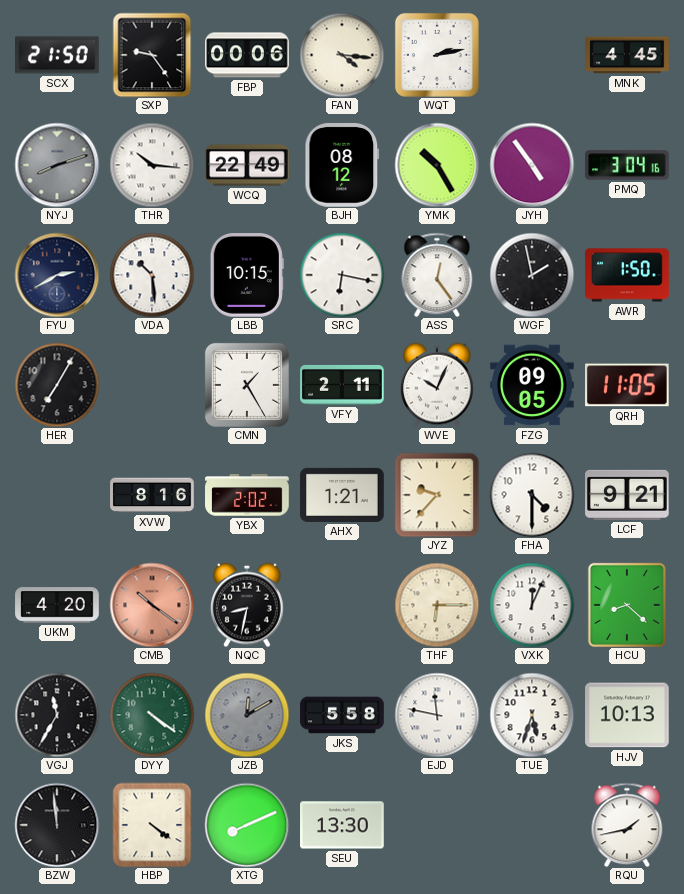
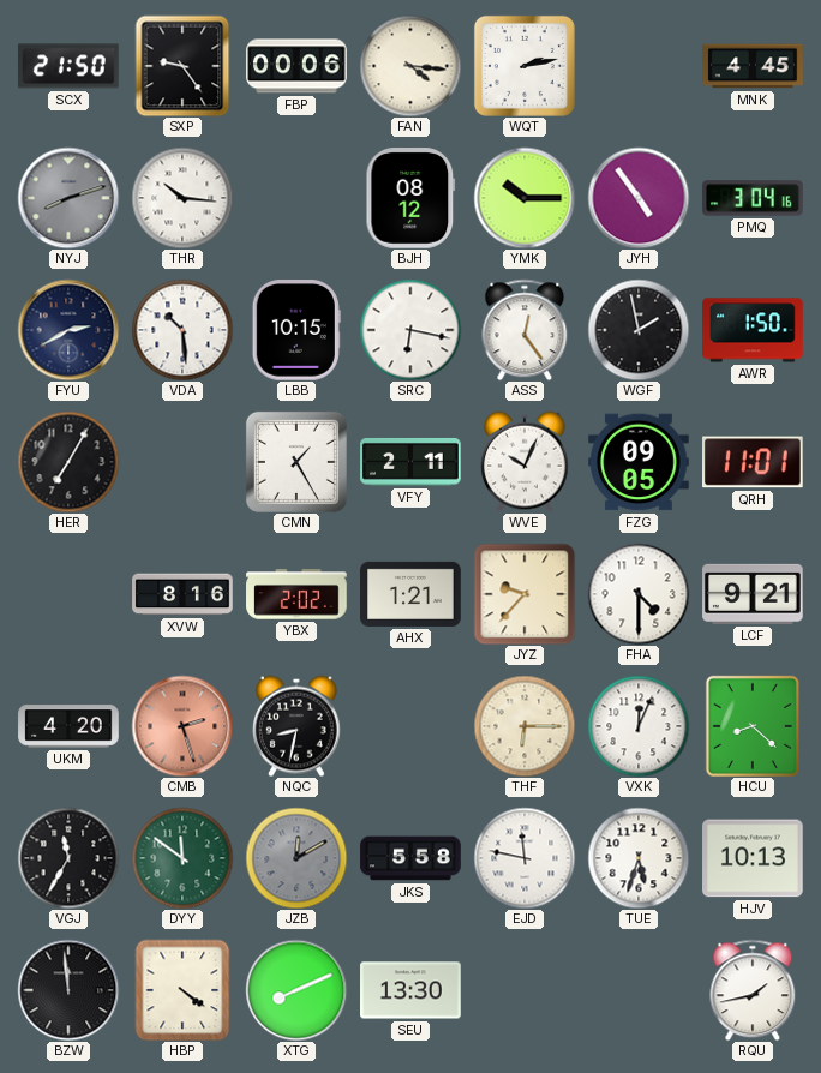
WCQ: 22:49 -> none (247, 165)
YMK: 10:25 -> 10:15 (525, 198)
QRH: 11:05 -> 11:01 (754, 462)
CMB: 10:21 -> 2:27 (182, 726)
DYY: 4:21 -> 11:51 (182, 858)
